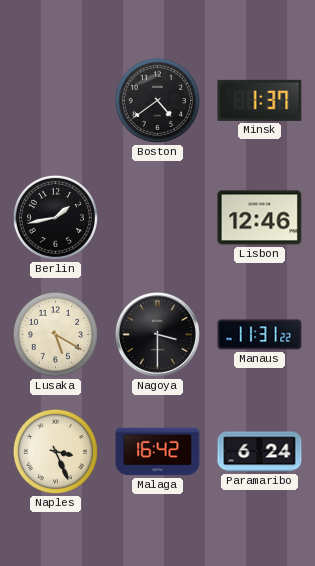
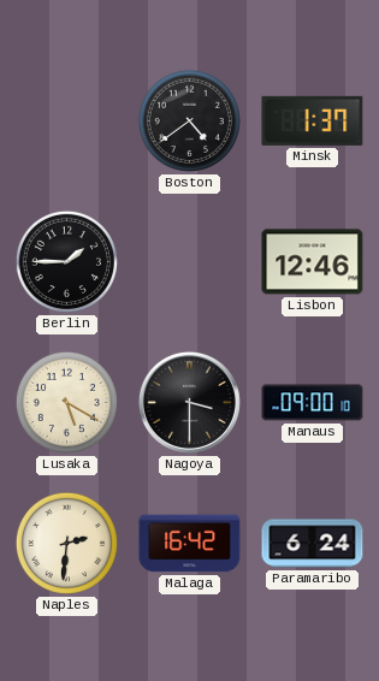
Berlin: 1:43 -> 1:45 (66, 261)
Manaus: 11:31 -> 09:00 (313, 403)
Naples: 3:26 -> 2:31 (66, 543)
